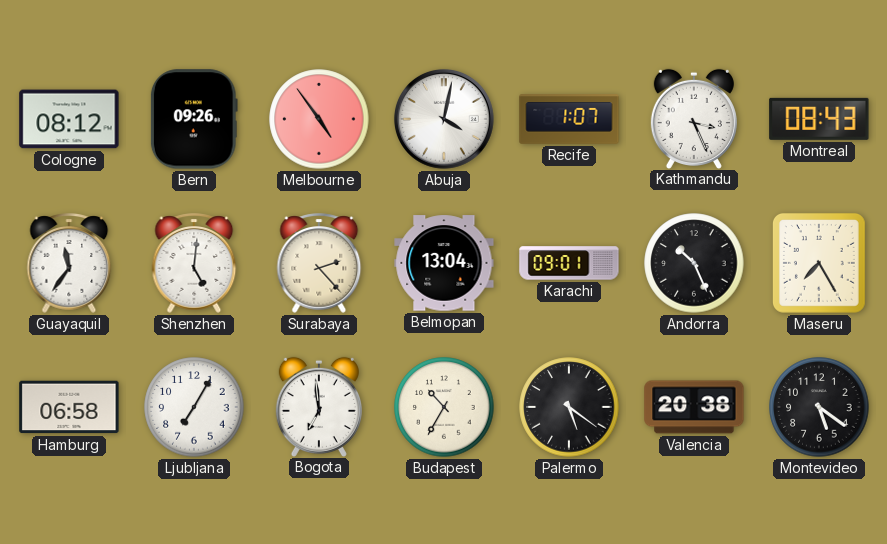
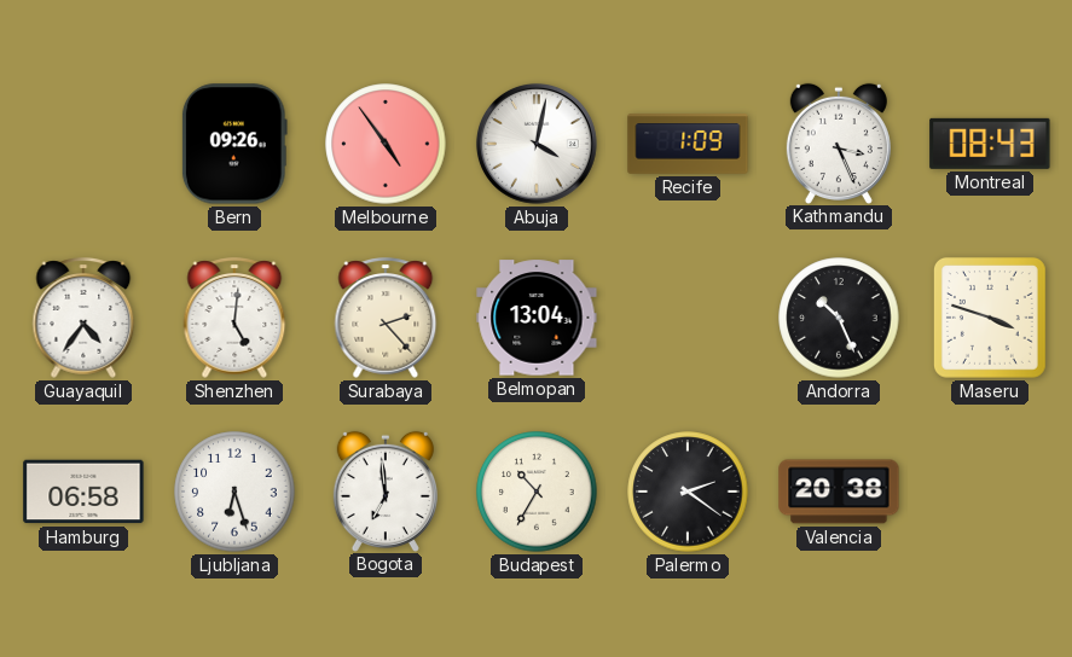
Cologne: 08:12 -> none (69, 119)
Recife: 1:07 -> 1:09 (688, 144)
Guayaquil: 11:36 -> 4:36 (83, 318)
Karachi: 09:01 -> none (569, 263)
Maseru: 7:25 -> 3:48 (990, 318)
Ljubljana: 7:05 -> 6:27 (234, 492)
Palermo: 5:21 -> 2:21 (688, 492)
Montevideo: 5:21 -> none (819, 407)
